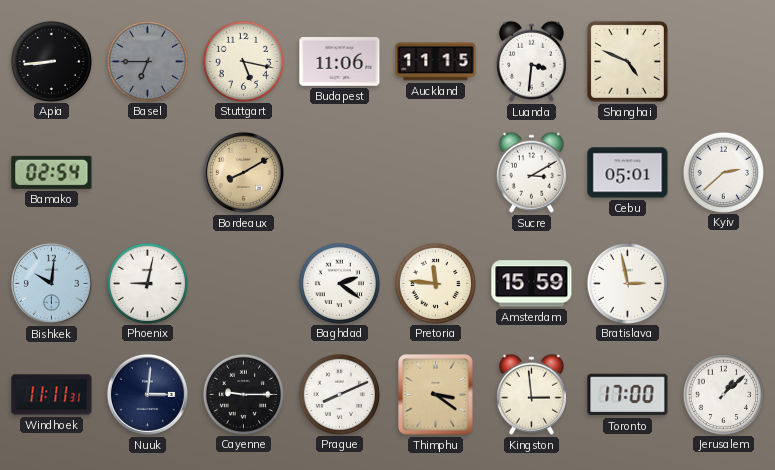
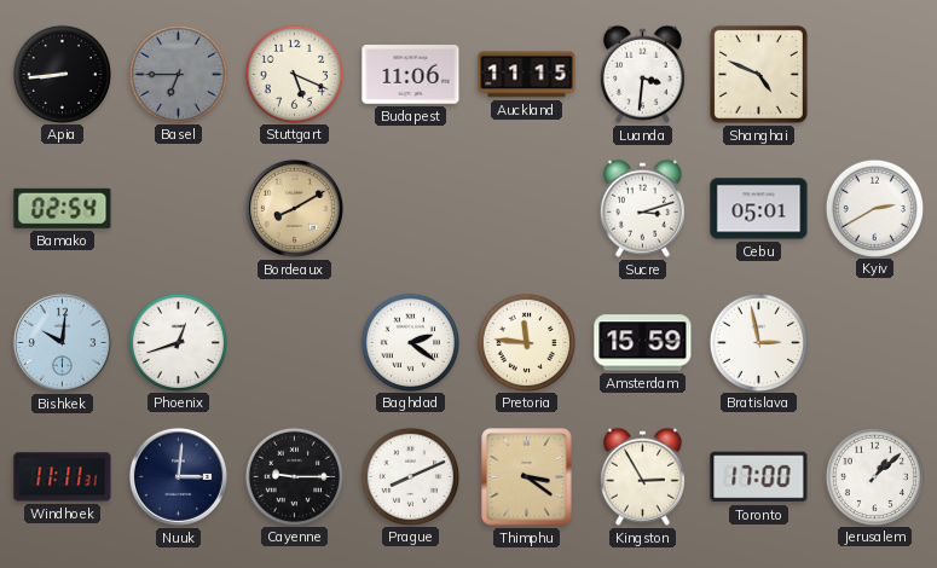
Stuttgart: 5:17 -> 5:19 (294, 74)
Sucre: 3:10 -> 3:12 (642, 208)
Kyiv: 2:38 -> 2:40 (874, 208)
Phoenix: 9:02 -> 12:42 (178, 342)
Kingston: 2:59 -> 2:55 (642, 476)
